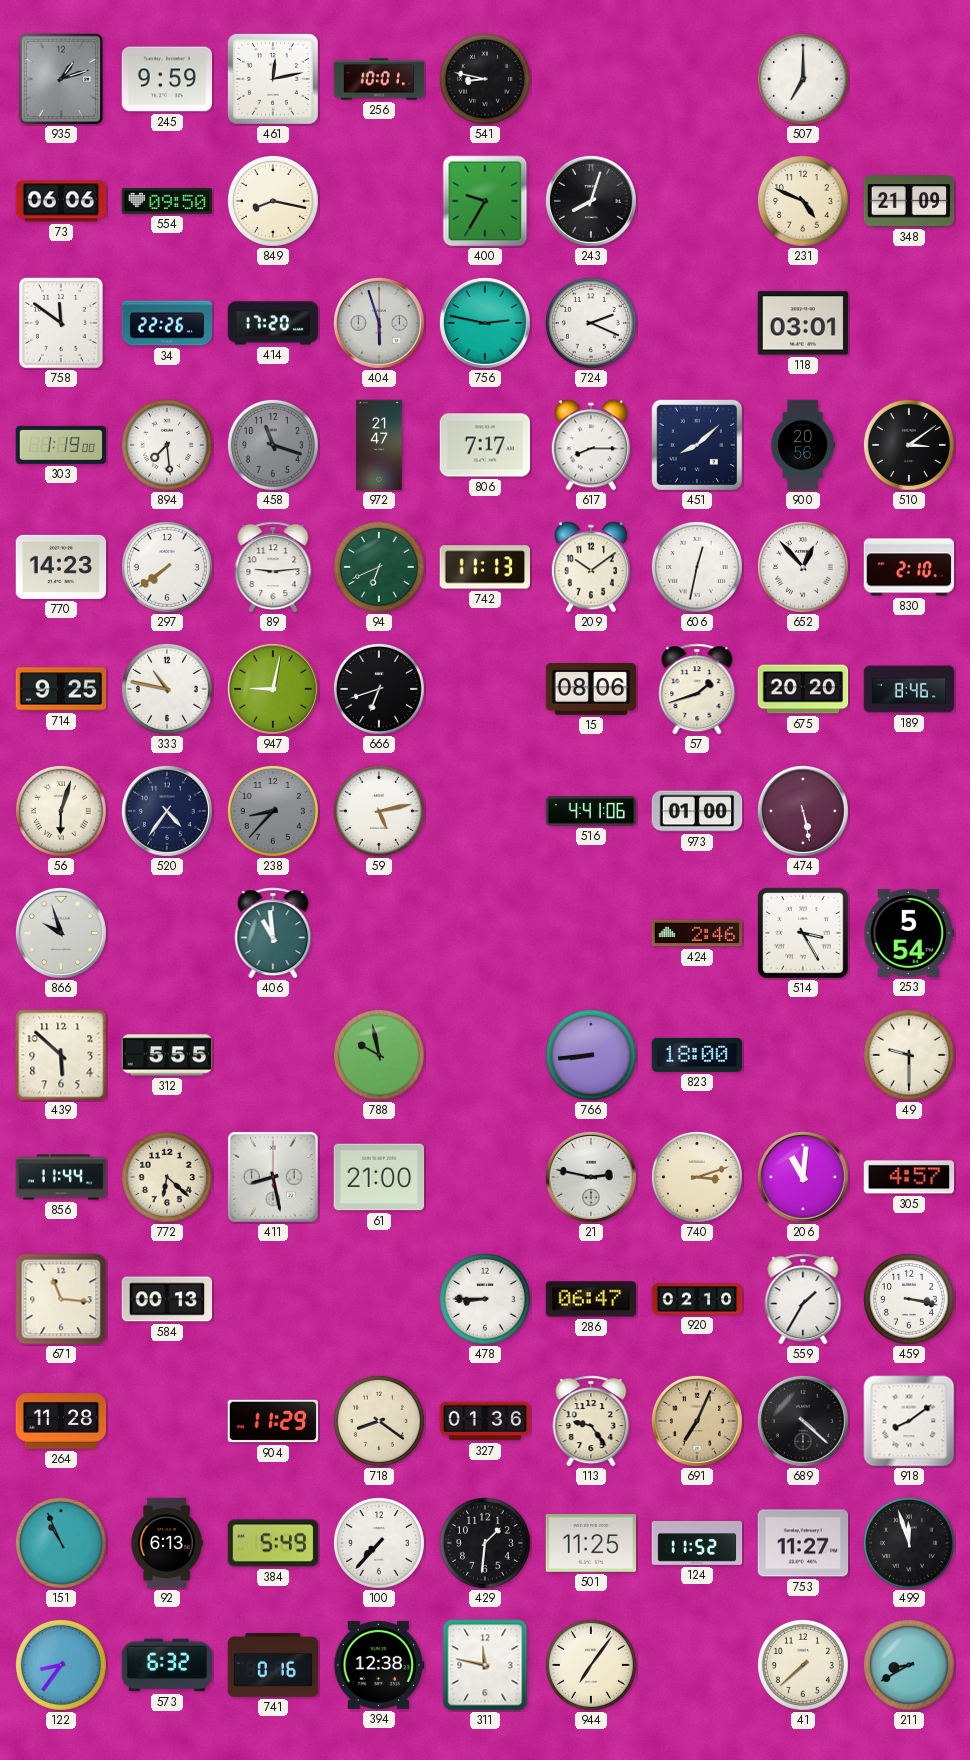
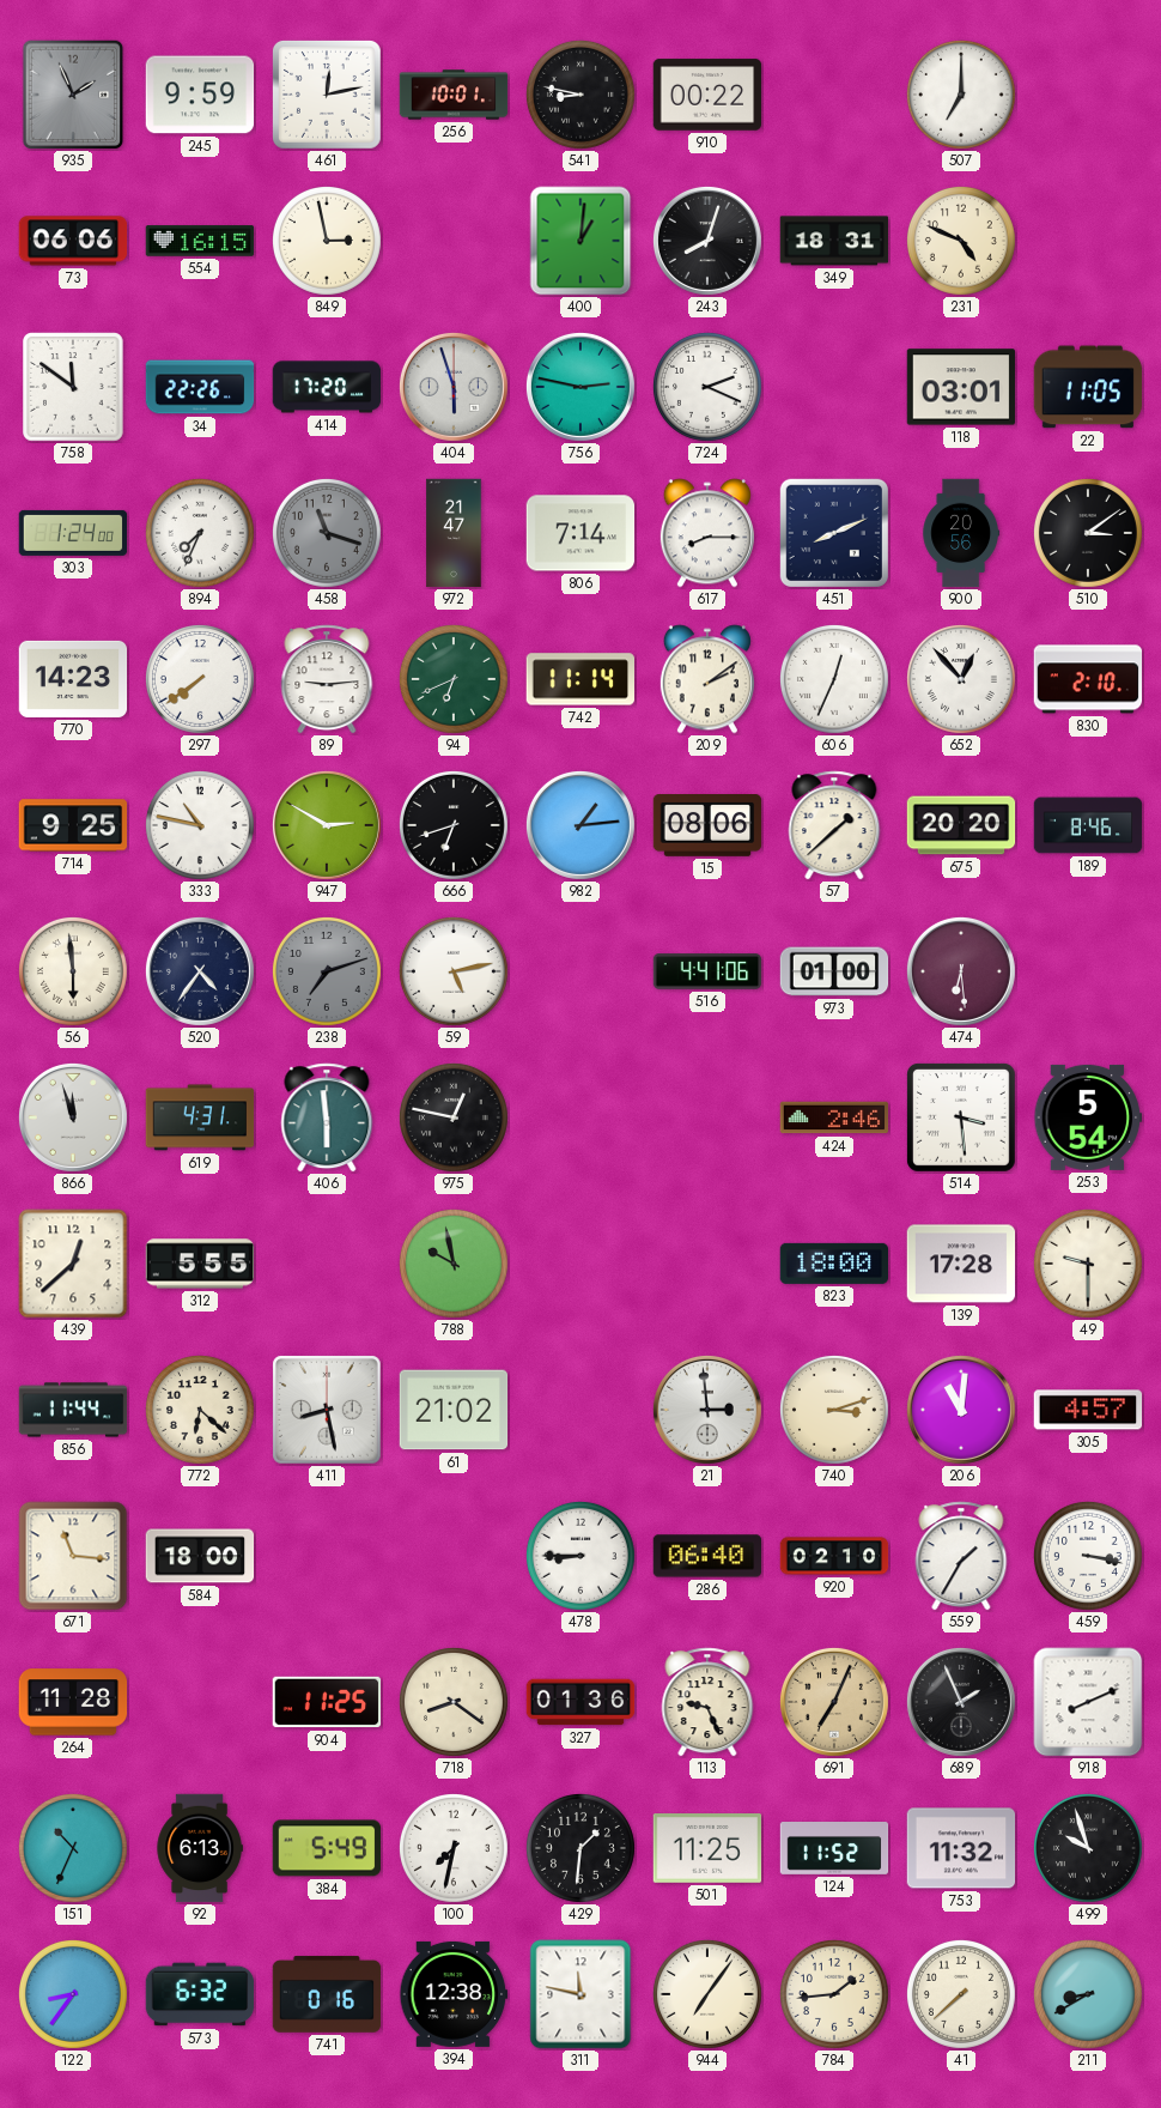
935: 1:12 -> 1:56 (73, 95)
910: none -> 00:22 (707, 95)
554: 09:50 -> 16:15 (200, 241)
849: 8:17 -> 2:58 (327, 241)
400: 9:35 -> 1:01 (580, 241)
349: none -> 18:31 (834, 241)
348: 21:09 -> none (909, 201)
22: none -> 11:05 (1088, 387)
303: 1:19 -> 1:24 (73, 533)
894: 7:29 -> 7:34 (200, 533)
806: 7:17 -> 7:14 (580, 533)
451: 8:08 -> 8:11 (833, 532)
742: 11:13 -> 11:14 (580, 679)
209: 10:09 -> 2:09 (707, 679)
606: 12:32 -> 12:34 (834, 679)
947: 9:02 -> 2:50 (327, 825)
982: none -> 1:14 (580, 825)
57: 1:42 -> 1:38 (834, 825)
56: 6:03 -> 5:59 (73, 971)
238: 8:37 -> 7:12 (327, 971)
474: 5:28 -> 6:29 (961, 971)
866: 9:57 -> 11:57 (73, 1117)
619: none -> 4:31 (200, 1117)
406: 10:59 -> 5:59 (327, 1117)
975: none -> 12:47 (454, 1117)
514: 3:25 -> 3:29 (961, 1117)
439: 5:52 -> 12:38 (73, 1264)
766: 8:44 -> none (591, 1055)
139: none -> 17:28 (961, 1264)
61: 21:00 -> 21:02 (454, 1410)
21: 2:47 -> 2:59 (707, 1410)
584: 00:13 -> 18:00 (200, 1556)
286: 06:47 -> 06:40 (707, 1556)
904: 11:29 -> 11:25 (327, 1702)
113: 9:24 -> 9:26 (707, 1702)
689: 4:22 -> 1:56 (961, 1702)
918: 8:09 -> 8:11 (1088, 1702)
151: 10:56 -> 10:34 (73, 1848)
100: 7:37 -> 7:32 (454, 1848)
753: 11:27 -> 11:32 (961, 1848)
499: 11:57 -> 9:57 (1088, 1848)
784: none -> 1:44 (834, 1994)
